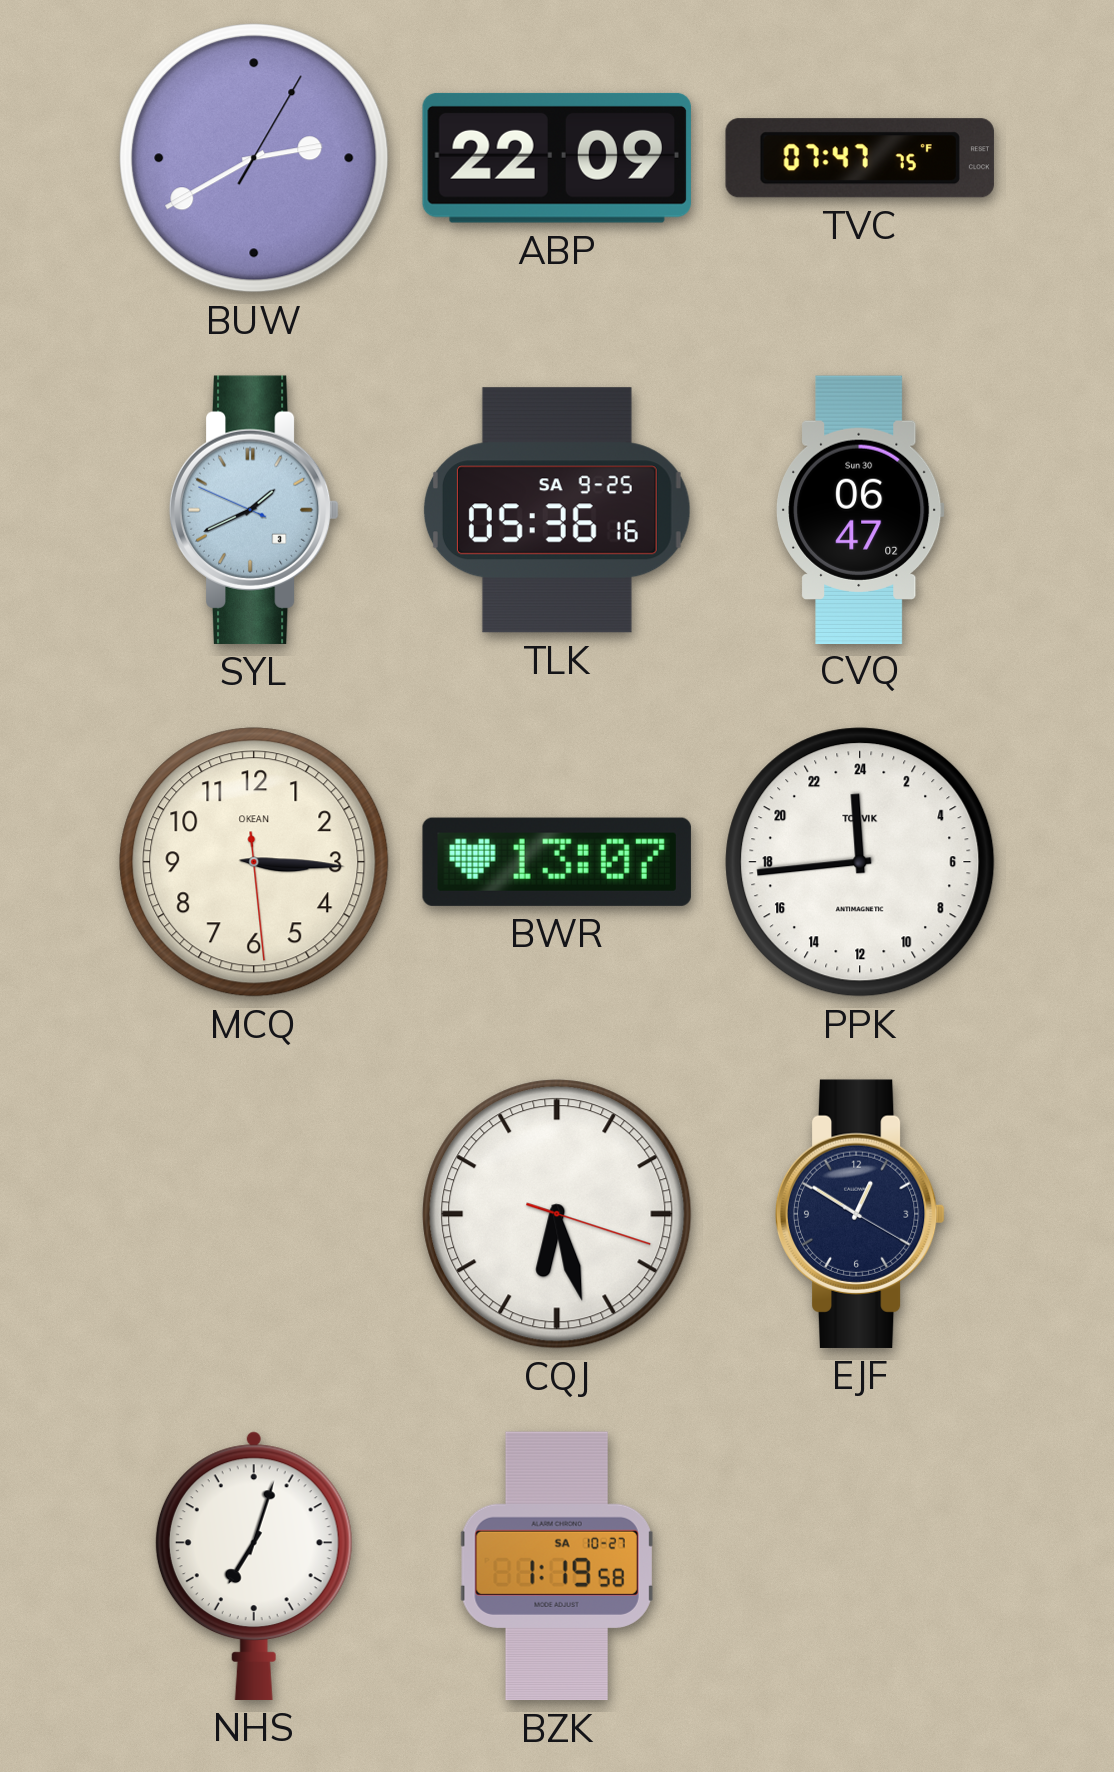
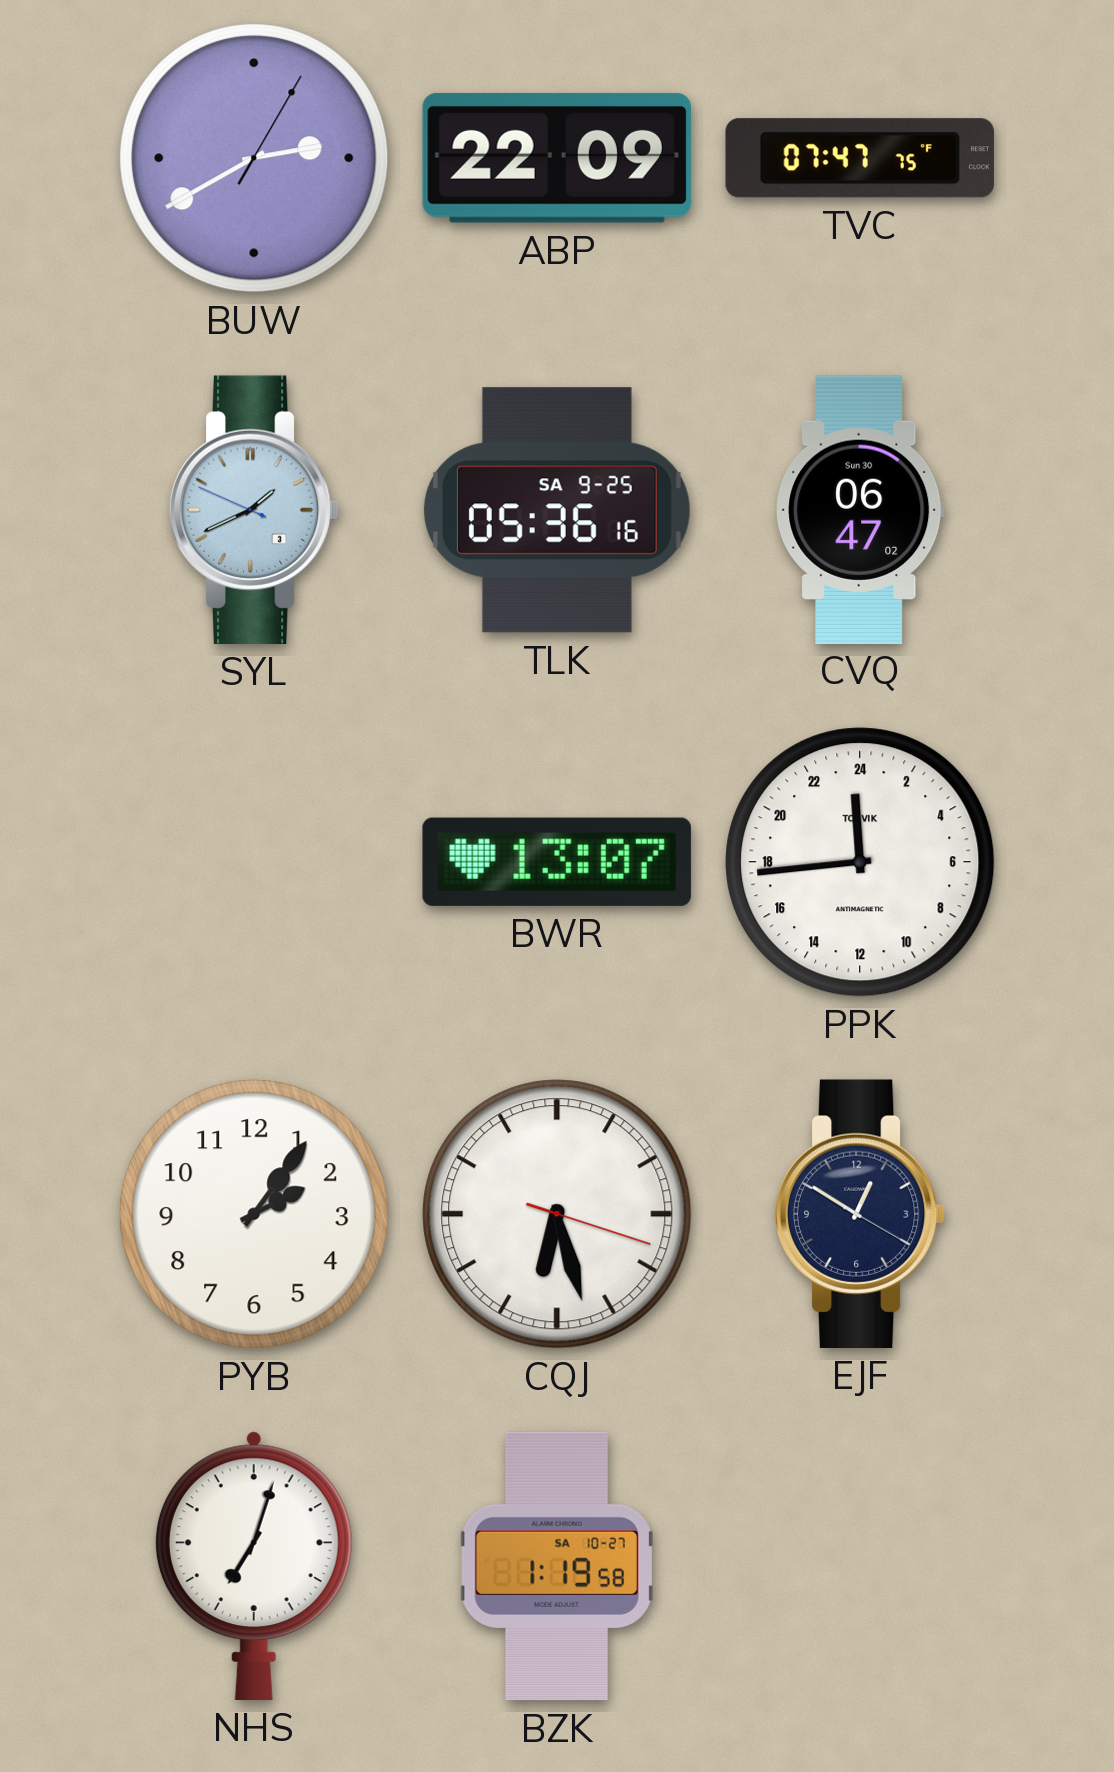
MCQ: 3:15 -> none (254, 862)
PYB: none -> 2:06 (254, 1214)
